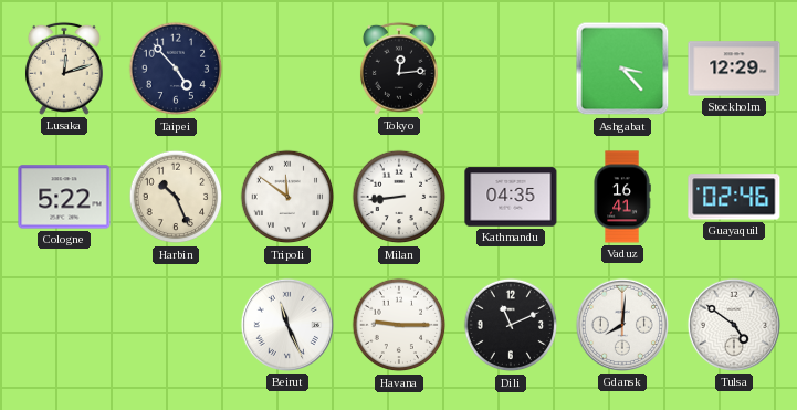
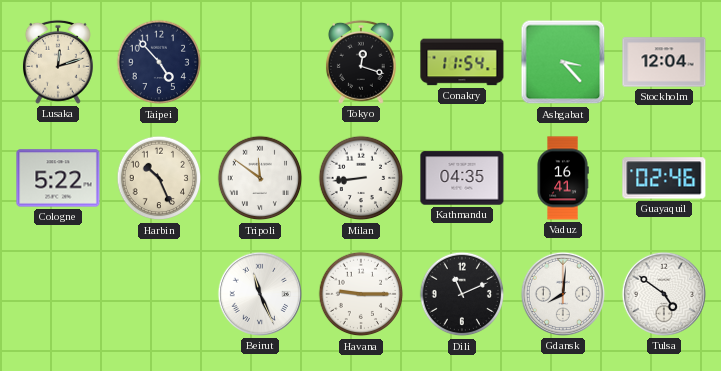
Tokyo: 12:14 -> 12:18 (361, 62)
Conakry: none -> 11:54 (462, 62)
Stockholm: 12:29 -> 12:04 (664, 62)
